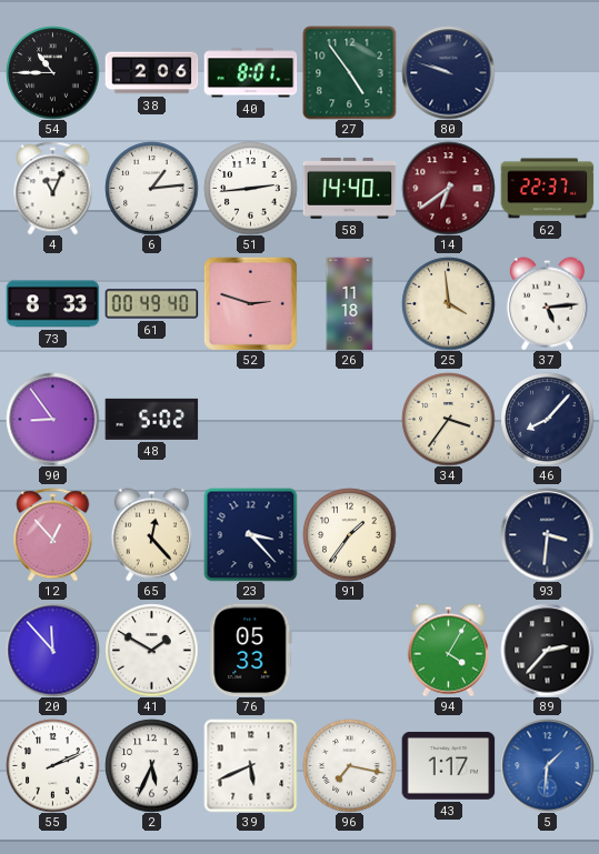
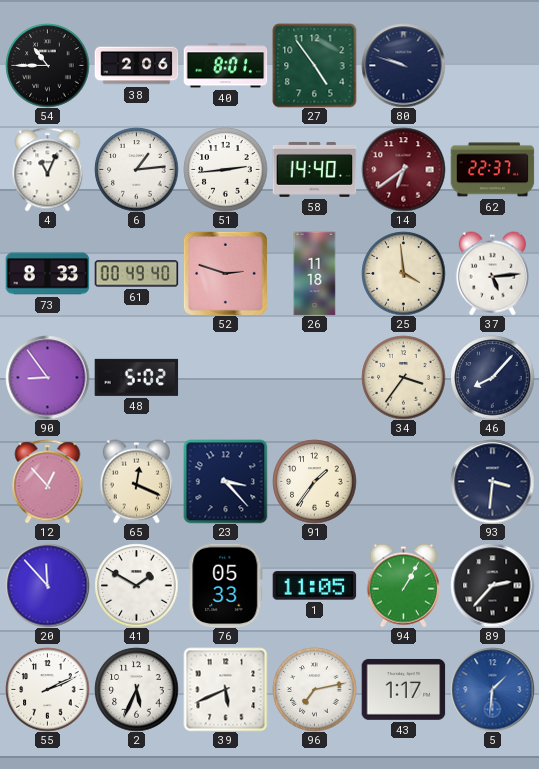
65: 12:23 -> 12:19 (136, 481)
1: none -> 11:05 (314, 586)
94: 4:05 -> 1:05 (403, 585)
96: 7:17 -> 7:13 (314, 689)
